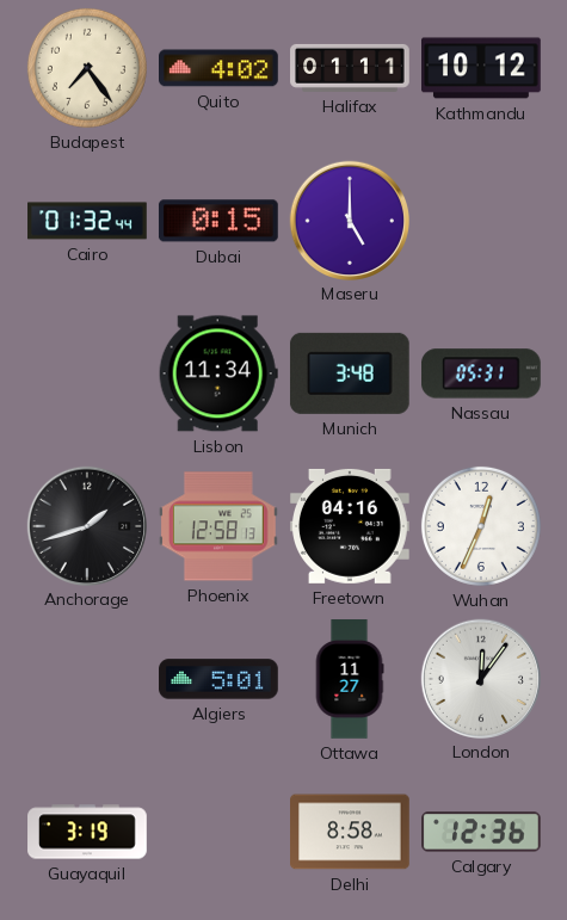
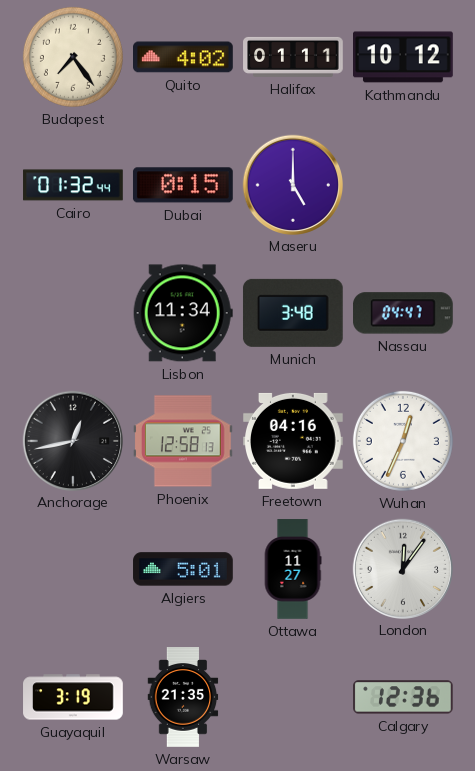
Nassau: 05:31 -> 04:47 (404, 313)
Anchorage: 1:42 -> 12:43 (72, 440)
Warsaw: none -> 21:35 (183, 697)
Delhi: 8:58 -> none (351, 832)
